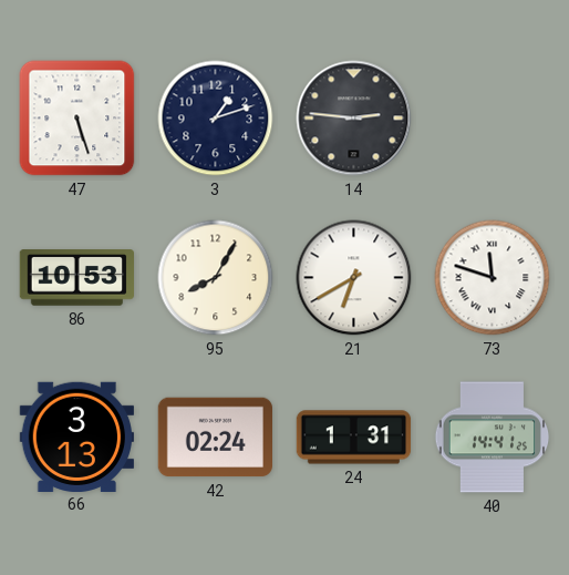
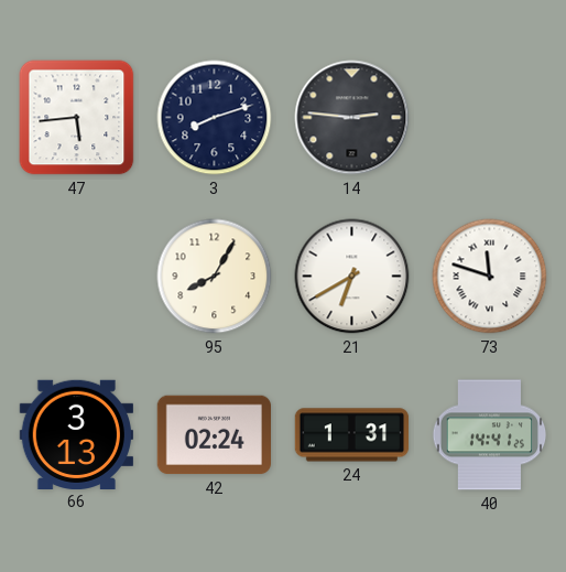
47: 5:27 -> 5:44 (77, 118)
3: 1:12 -> 8:12 (215, 118)
86: 10:53 -> none (77, 278)
